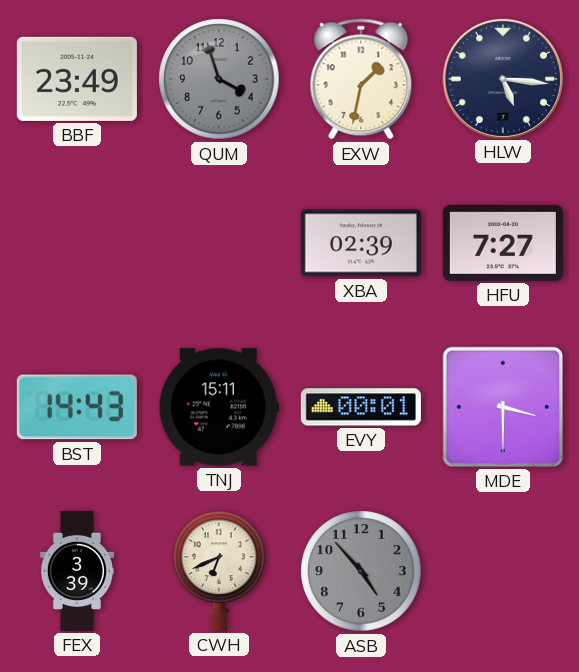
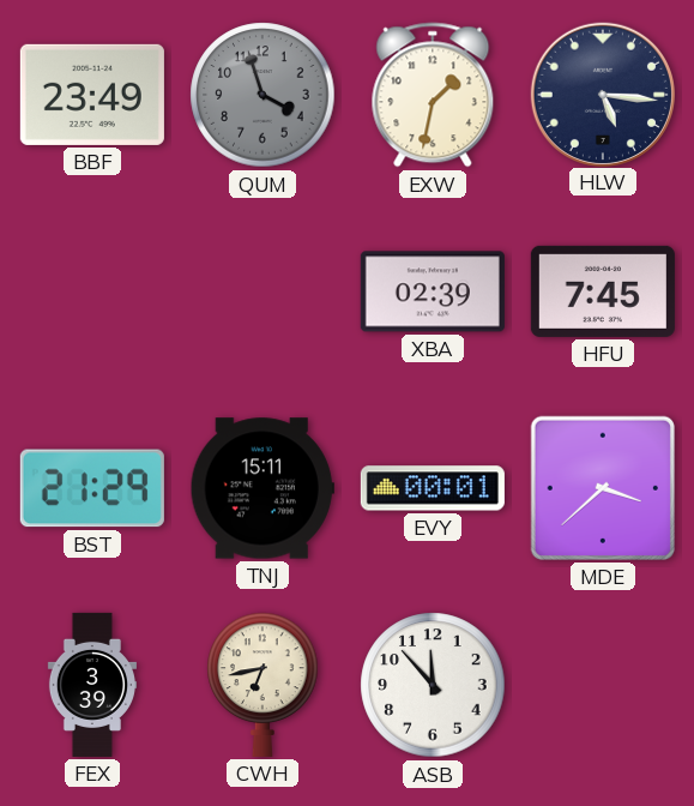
HFU: 7:27 -> 7:45 (603, 291)
BST: 14:43 -> 21:29 (92, 488)
MDE: 3:30 -> 3:38 (603, 488)
CWH: 6:41 -> 6:43 (262, 685)
ASB: 4:53 -> 11:53 (433, 685)
ASB dial: grey -> white (433, 685)
